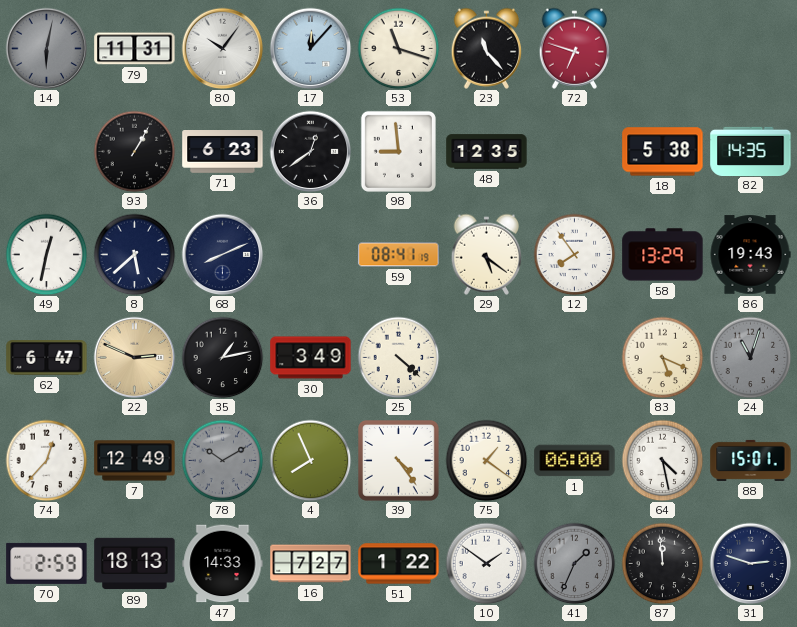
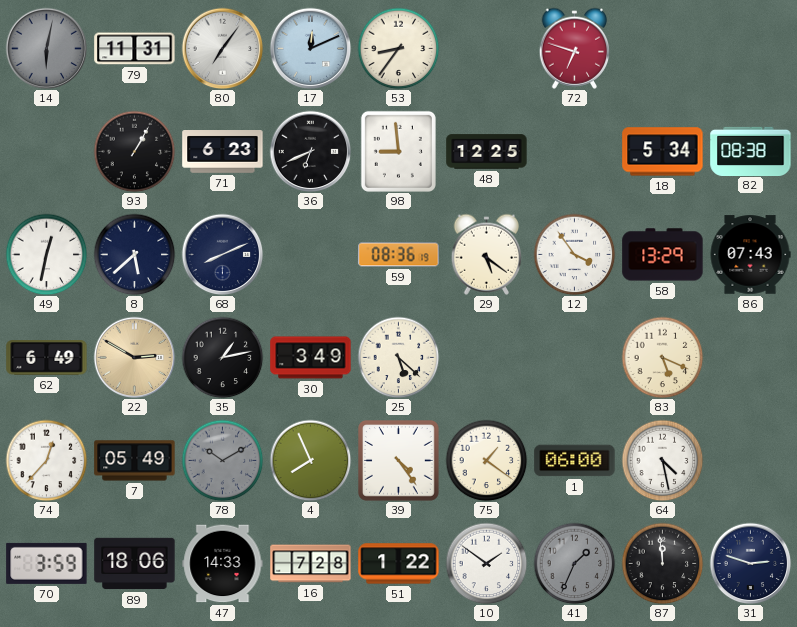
80: 10:06 -> 7:06 (222, 48)
17: 12:07 -> 12:11 (310, 48)
53: 11:18 -> 8:36 (398, 48)
23: 11:23 -> none (487, 48)
36: 12:39 -> 6:41 (310, 151)
48: 12:35 -> 12:25 (487, 152)
18: 5:38 -> 5:34 (663, 152)
82: 14:35 -> 08:38 (751, 151)
59: 08:41 -> 08:36 (399, 255)
12: 7:54 -> 3:54 (574, 254)
86: 19:43 -> 07:43 (750, 255)
62: 6:47 -> 6:49 (47, 358)
22: 2:49 -> 2:50 (134, 357)
25: 4:22 -> 5:22 (398, 357)
24: 11:03 -> none (750, 357)
7: 12:49 -> 05:49 (135, 461)
88: 15:01 -> none (751, 460)
70: 2:59 -> 3:59 (47, 563)
89: 18:13 -> 18:06 (135, 564)
16: 7:27 -> 7:28 (311, 564)
